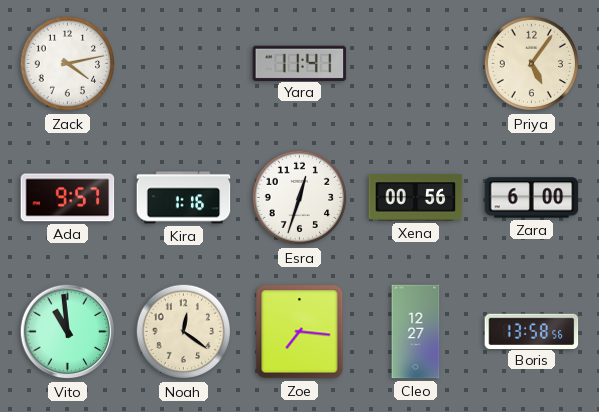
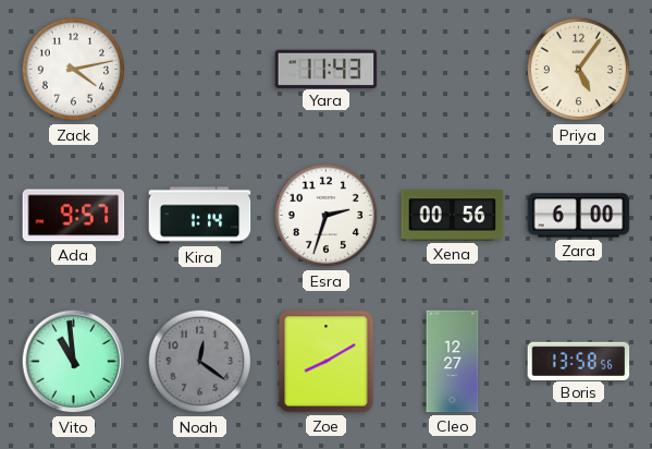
Yara: 11:41 -> 11:43 (327, 69)
Kira: 1:16 -> 1:14 (200, 216)
Esra: 12:33 -> 2:33 (327, 216)
Noah dial: cream -> grey (200, 362)
Zoe: 7:16 -> 8:10 (327, 362)
